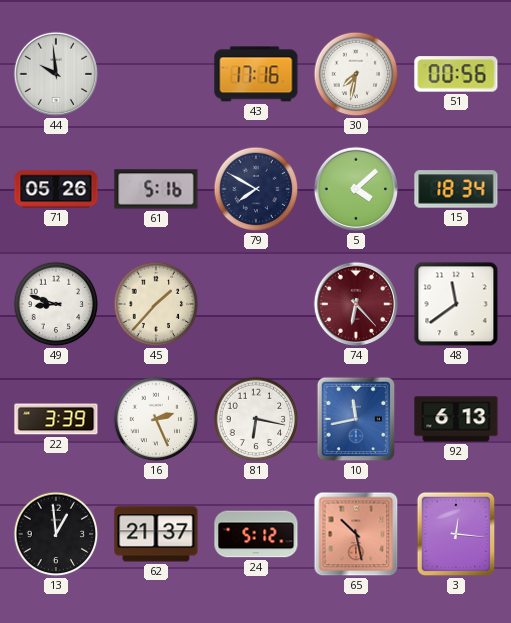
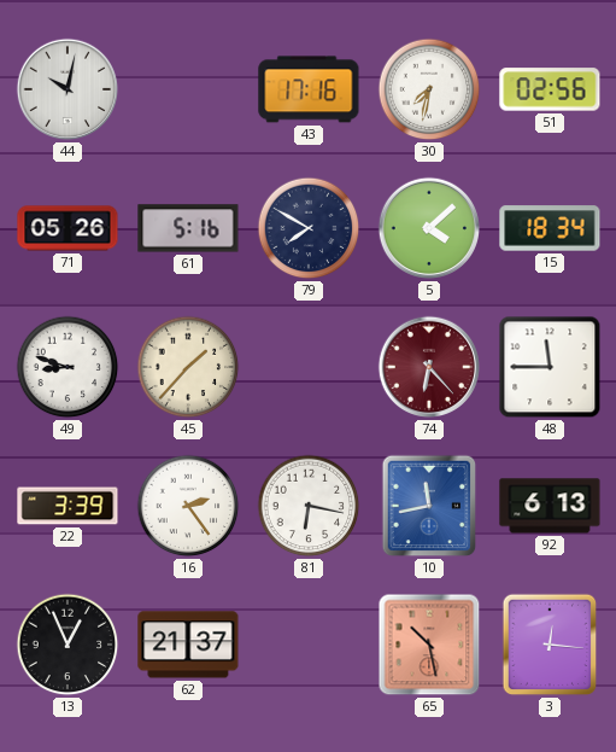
44: 9:59 -> 10:02 (68, 89)
51: 00:56 -> 02:56 (550, 89)
48: 11:39 -> 11:45 (550, 367)
16: 2:26 -> 2:24 (188, 506)
13: 12:59 -> 12:56 (68, 645)
24: 5:12 -> none (256, 534)
